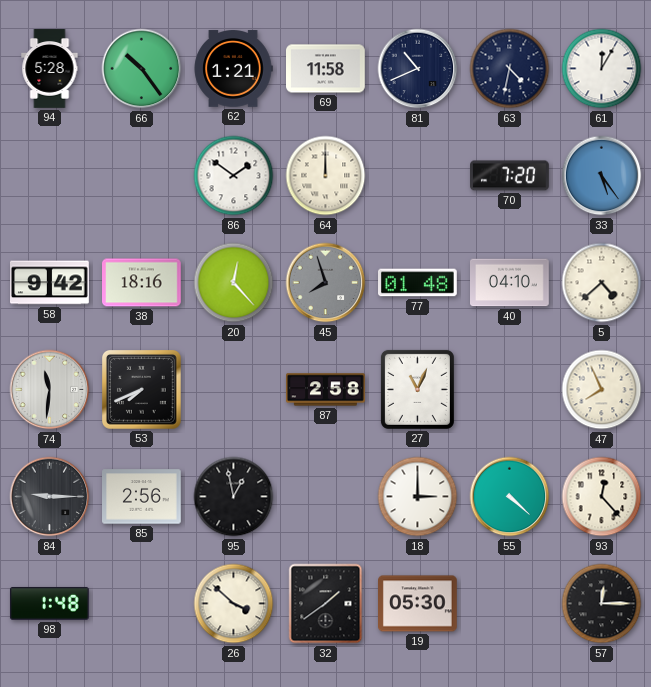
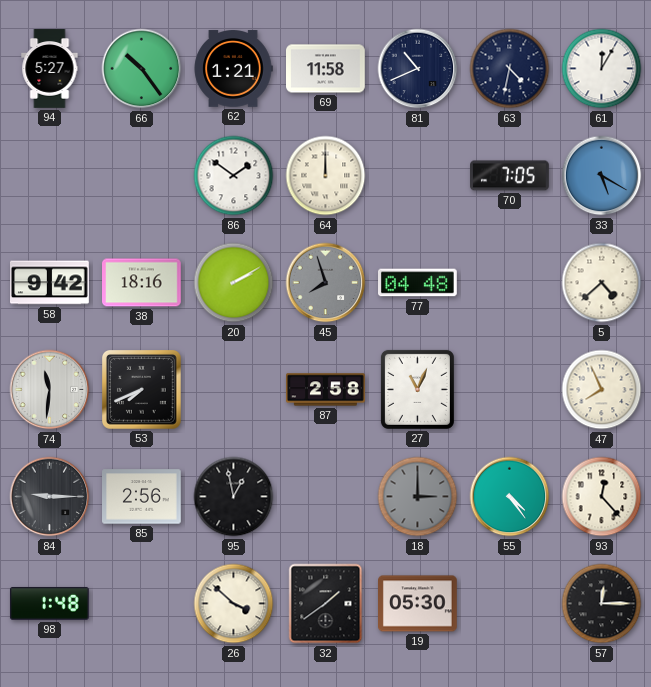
94: 5:28 -> 5:27 (50, 69)
70: 7:20 -> 7:05 (510, 176)
33: 5:24 -> 5:20 (602, 176)
20: 12:23 -> 2:10 (234, 283)
77: 01:48 -> 04:48 (418, 283)
40: 04:10 -> none (510, 283)
18 dial: white -> grey (418, 497)
55: 4:22 -> 4:24 (510, 497)
